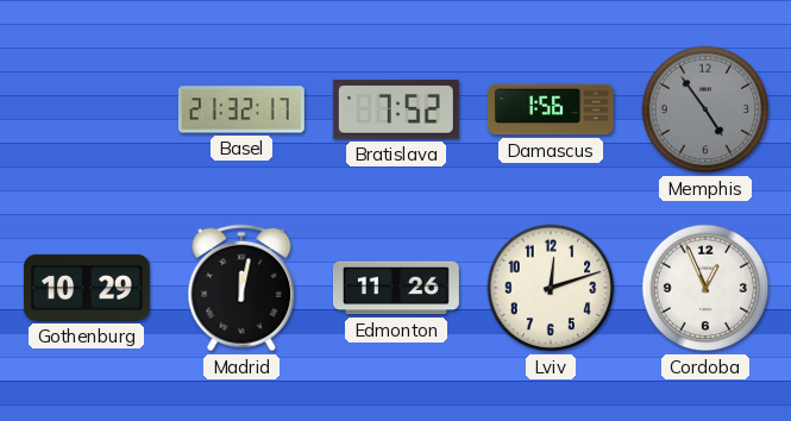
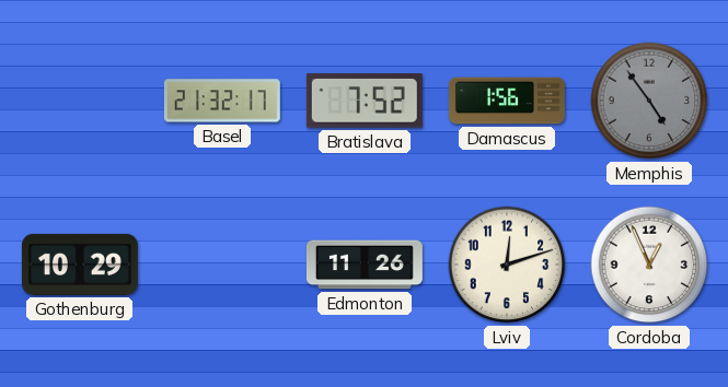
Madrid: 12:02 -> none (241, 288)
